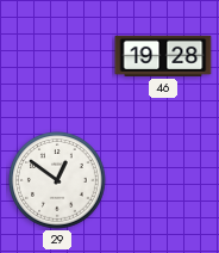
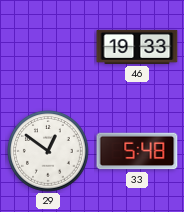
46: 19:28 -> 19:33 (137, 47)
33: none -> 5:48 (137, 151)
